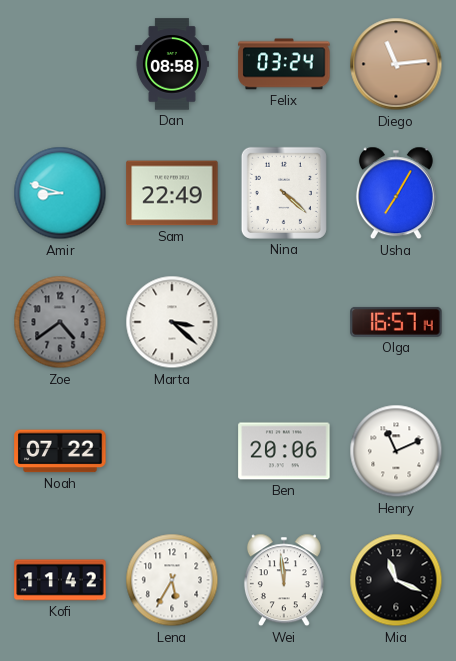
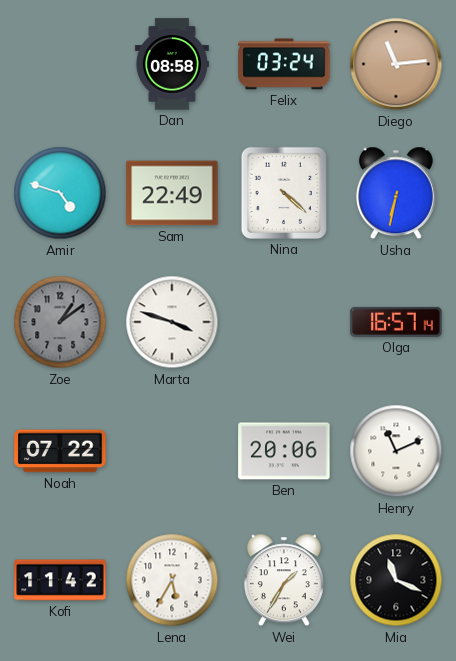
Amir: 8:48 -> 4:48 (60, 193)
Usha: 7:05 -> 6:32 (396, 193)
Zoe: 4:39 -> 1:09 (60, 322)
Marta: 3:22 -> 3:48 (172, 322)
Wei: 11:59 -> 1:35 (284, 580)
